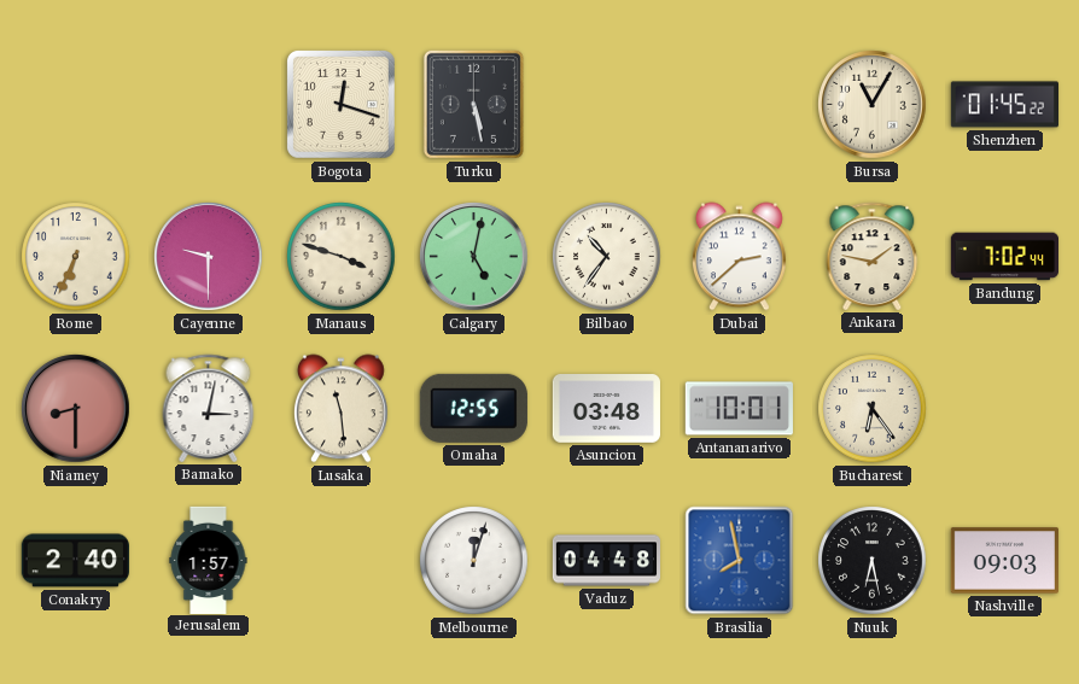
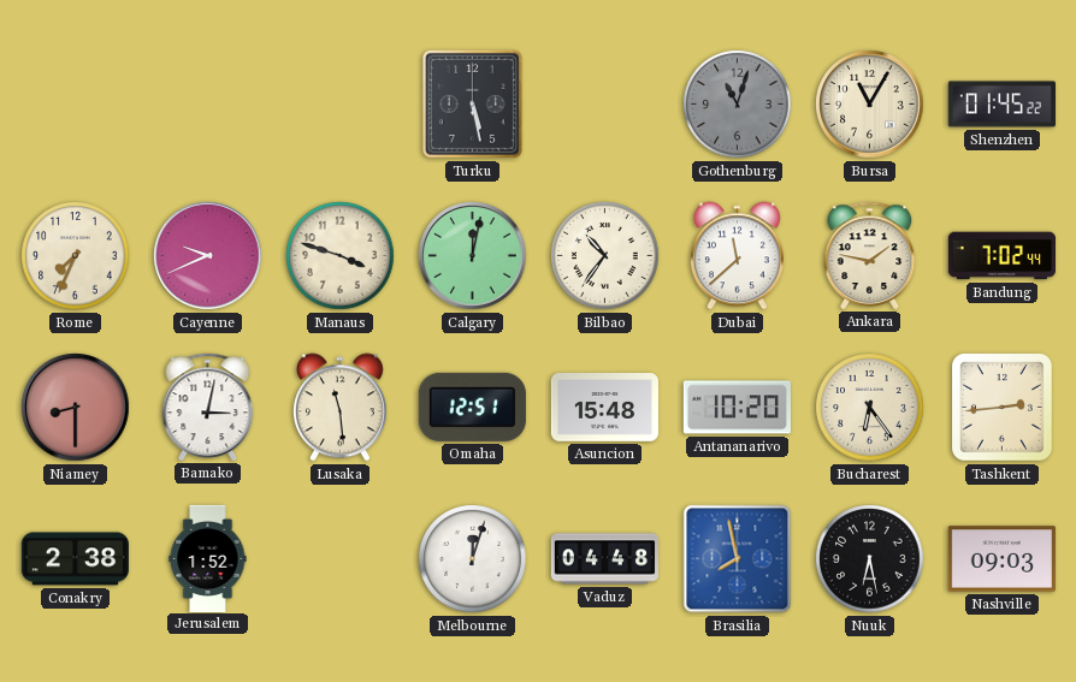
Bogota: 12:18 -> none (340, 104)
Gothenburg: none -> 11:03 (738, 105)
Rome: 6:34 -> 7:34 (76, 256)
Cayenne: 9:30 -> 9:41 (208, 256)
Calgary: 5:02 -> 12:02 (473, 256)
Dubai: 2:38 -> 11:38 (737, 256)
Omaha: 12:55 -> 12:51 (472, 407)
Asuncion: 03:48 -> 15:48 (604, 408)
Antananarivo: 10:01 -> 10:20 (737, 408)
Tashkent: none -> 2:44 (1003, 408)
Conakry: 2:40 -> 2:38 (75, 559)
Jerusalem: 1:57 -> 1:52 (208, 558)
